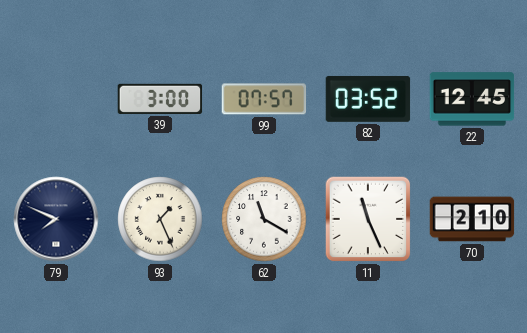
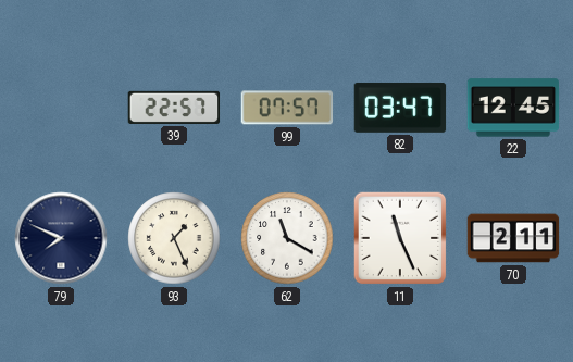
39: 3:00 -> 22:57 (174, 108)
82: 03:52 -> 03:47 (400, 108)
70: 2:10 -> 2:11 (513, 238)
